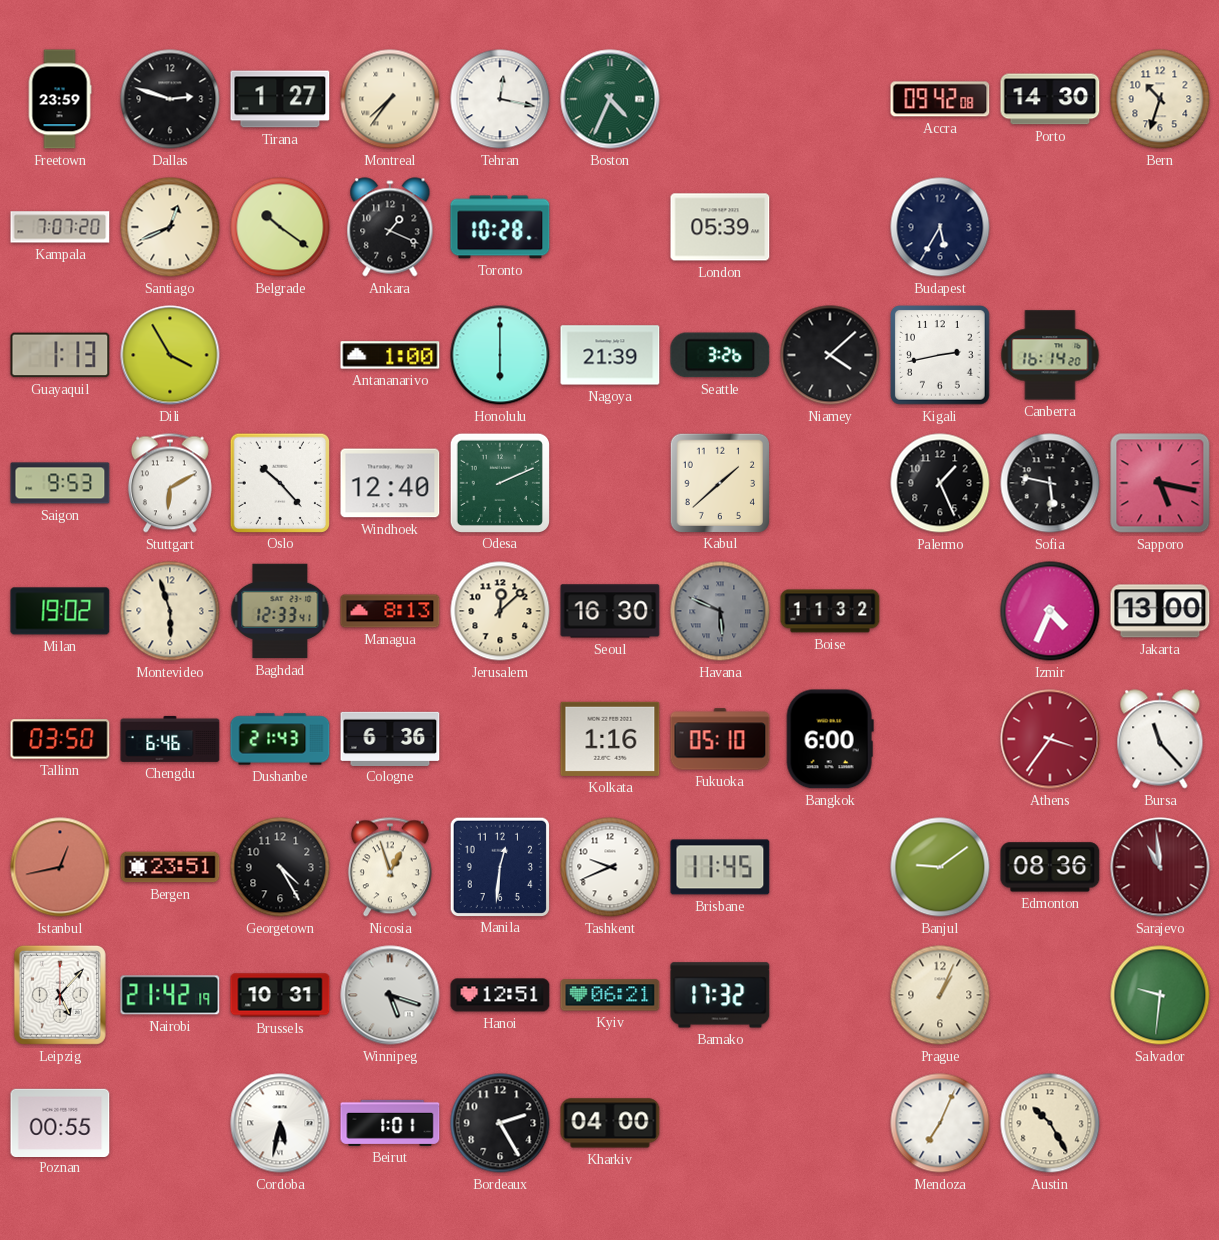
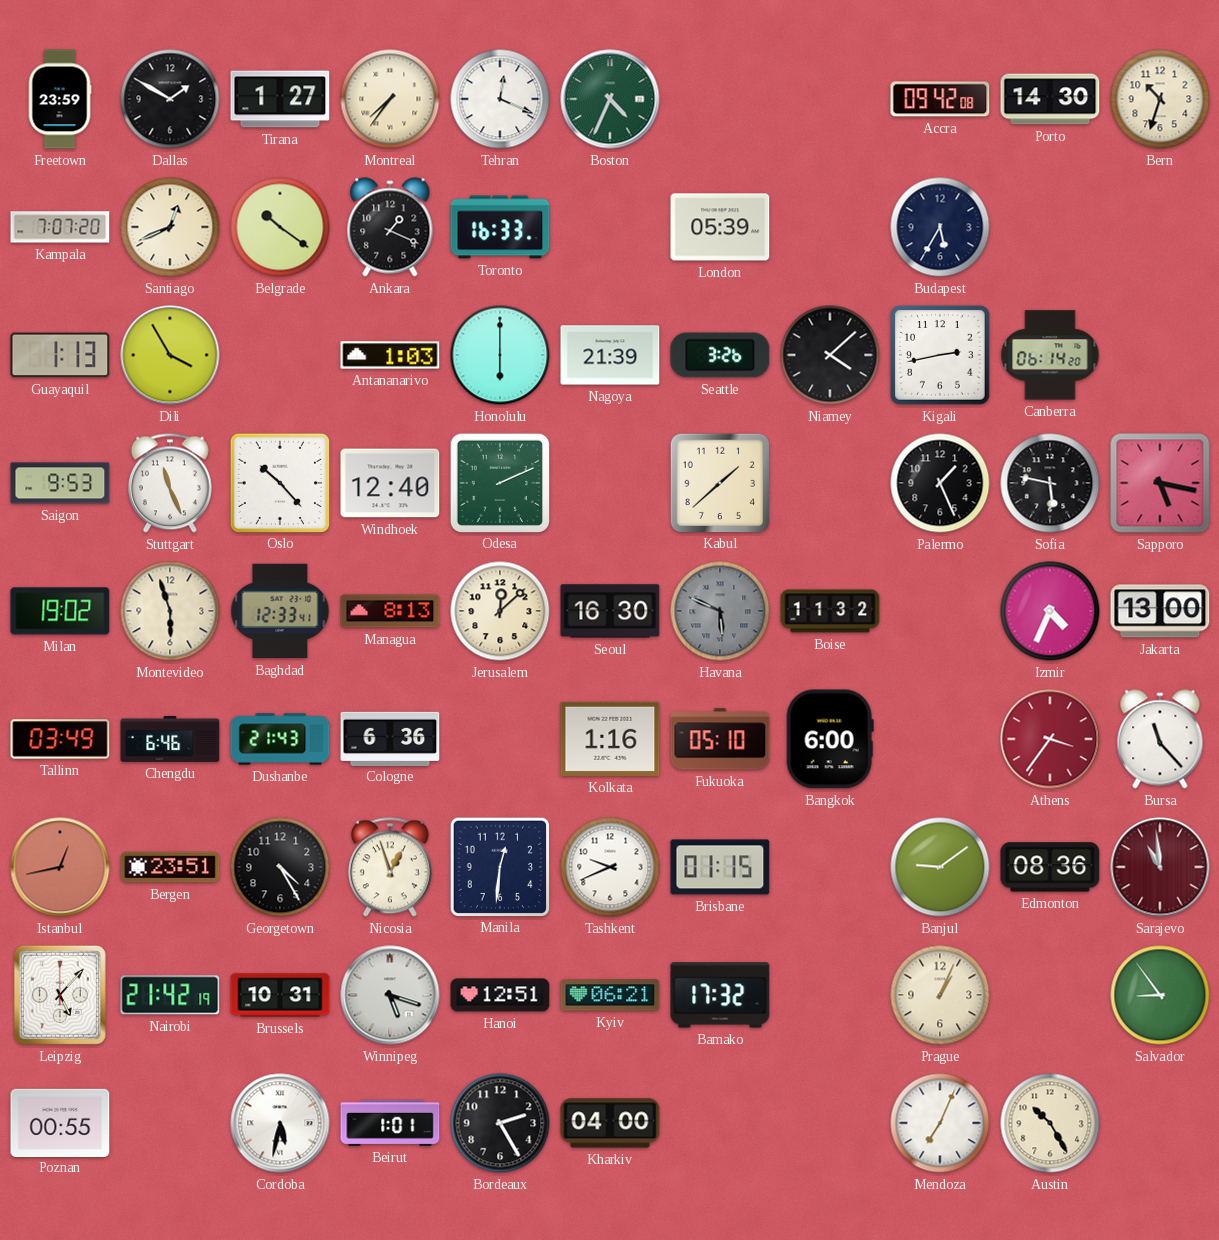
Dallas: 2:48 -> 1:50 (170, 99)
Tehran: 12:17 -> 12:19 (500, 99)
Toronto: 10:28 -> 16:33 (500, 227)
Antananarivo: 1:00 -> 1:03 (390, 355)
Canberra: 16:14 -> 06:14 (1050, 355)
Stuttgart: 6:10 -> 11:26 (170, 483)
Tallinn: 03:50 -> 03:49 (60, 739)
Brisbane: 11:45 -> 01:15 (720, 867)
Salvador: 9:31 -> 8:54 (1160, 995)
